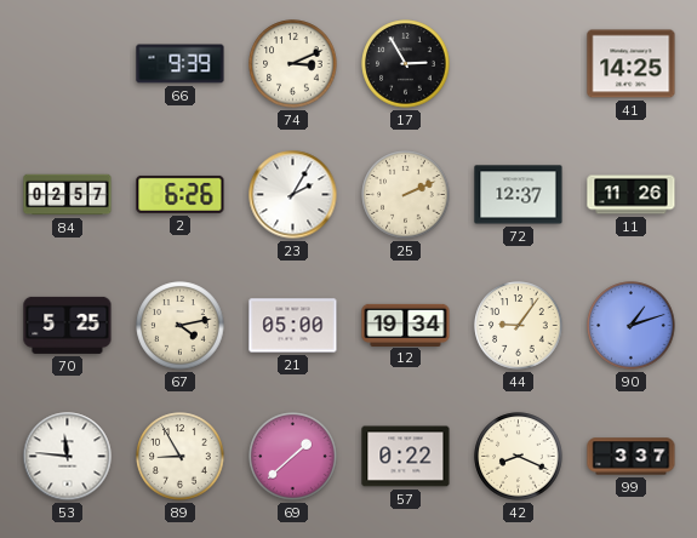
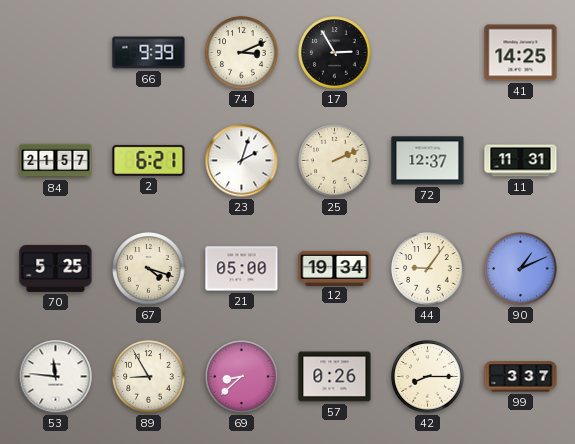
84: 02:57 -> 21:57 (56, 161)
2: 6:26 -> 6:21 (149, 160)
23: 2:05 -> 2:03 (242, 161)
11: 11:26 -> 11:31 (521, 161)
67: 4:13 -> 4:18 (149, 269)
90: 1:12 -> 1:11 (521, 269)
69: 1:38 -> 8:38 (242, 377)
57: 0:22 -> 0:26 (335, 377)
42: 8:19 -> 8:15 (428, 377)
